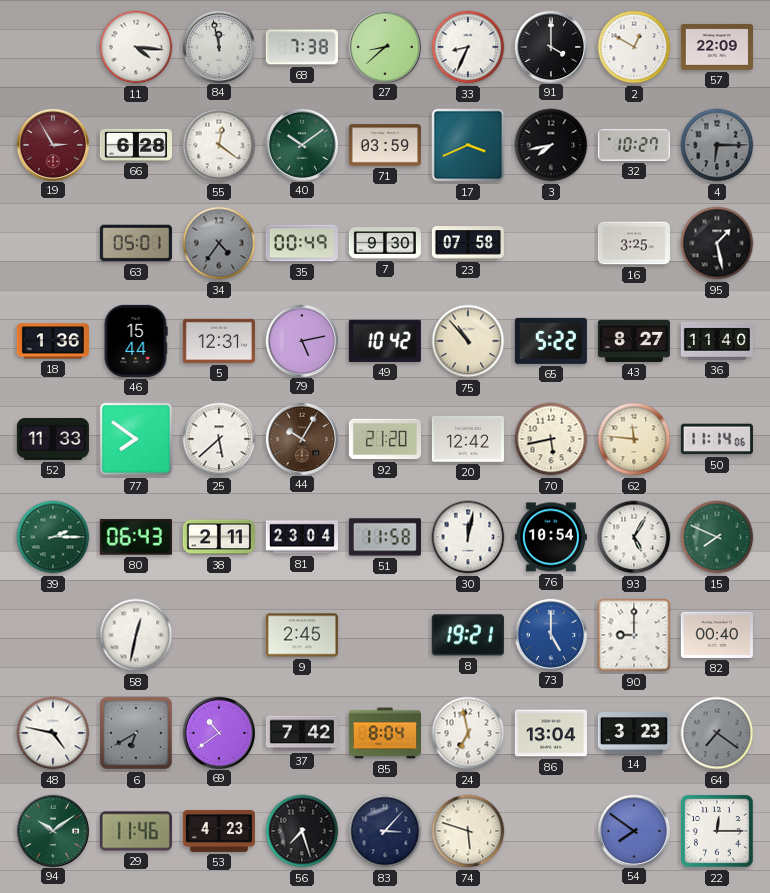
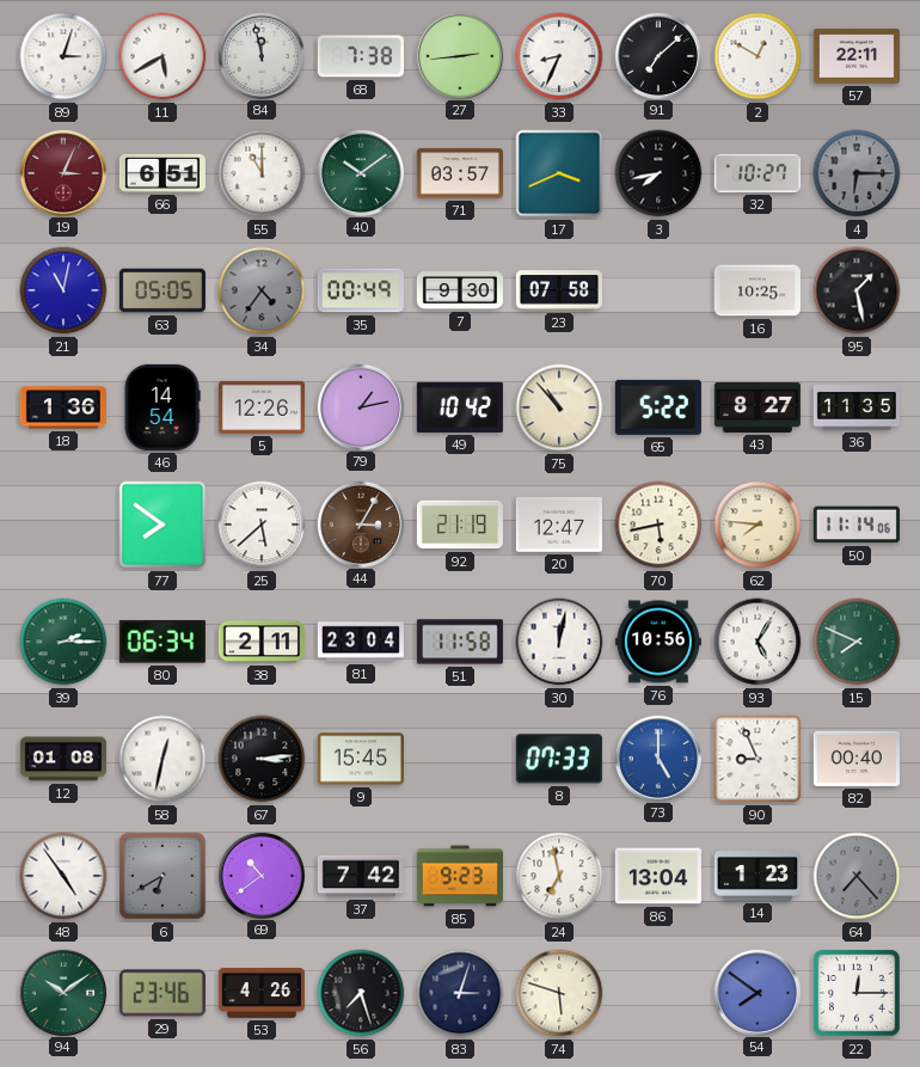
89: none -> 3:03 (63, 56)
11: 4:16 -> 5:40 (162, 56)
27: 8:38 -> 2:44 (459, 55)
91: 4:00 -> 7:08 (657, 55)
57: 22:09 -> 22:11 (857, 56)
19: 2:55 -> 3:04 (62, 172)
66: 6:28 -> 6:51 (162, 173)
55: 12:21 -> 11:00 (262, 173)
71: 03:59 -> 03:57 (460, 173)
21: none -> 11:02 (63, 290)
63: 05:01 -> 05:05 (162, 290)
16: 3:25 -> 10:25 (758, 290)
46: 15:44 -> 14:54 (162, 407)
5: 12:31 -> 12:26 (262, 407)
79: 5:13 -> 1:13 (360, 406)
36: 11:40 -> 11:35 (857, 407)
52: 11:33 -> none (53, 440)
44: 10:05 -> 3:05 (360, 523)
92: 21:20 -> 21:19 (460, 525)
20: 12:42 -> 12:47 (559, 526)
62: 11:46 -> 7:46 (758, 525)
80: 06:43 -> 06:34 (162, 642)
76: 10:54 -> 10:56 (658, 642)
12: none -> 01:08 (63, 759)
67: none -> 3:14 (262, 759)
9: 2:45 -> 15:45 (361, 759)
8: 19:21 -> 07:33 (559, 759)
90: 9:00 -> 8:56 (758, 759)
48: 4:47 -> 4:54 (63, 876)
85: 8:04 -> 9:23 (460, 876)
14: 3:23 -> 1:23 (758, 877)
64: 7:21 -> 7:23 (857, 876)
29: 11:46 -> 23:46 (162, 993)
53: 4:23 -> 4:26 (262, 993)
83: 3:07 -> 3:03 (460, 993)
